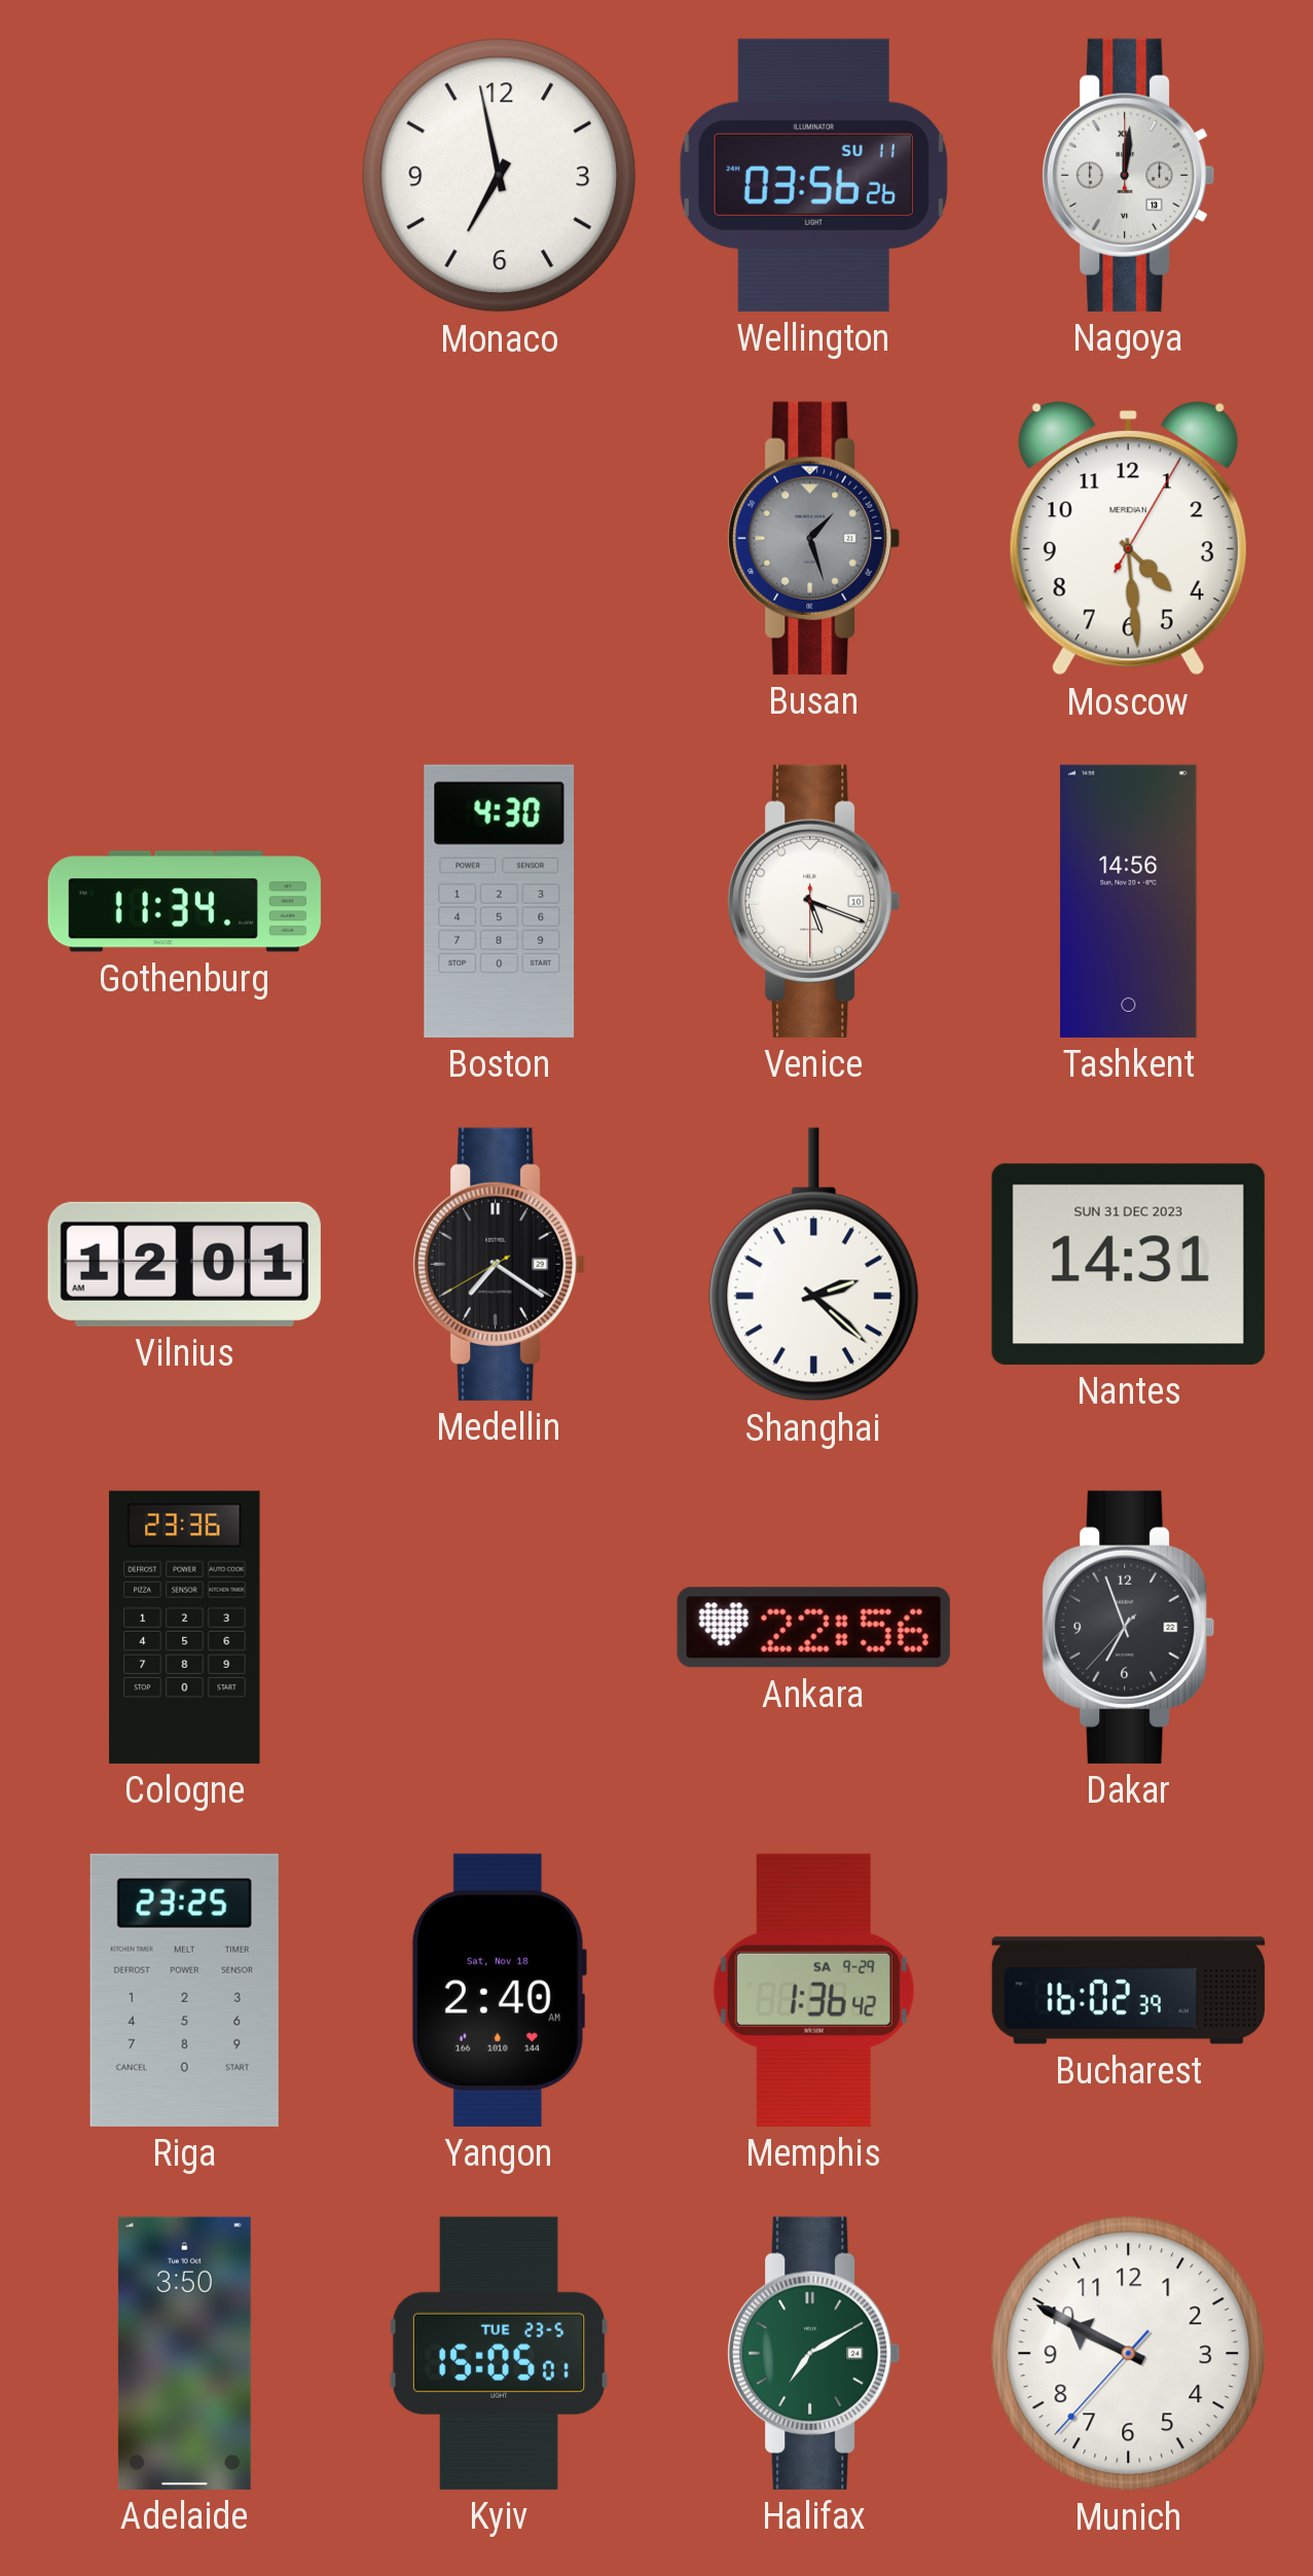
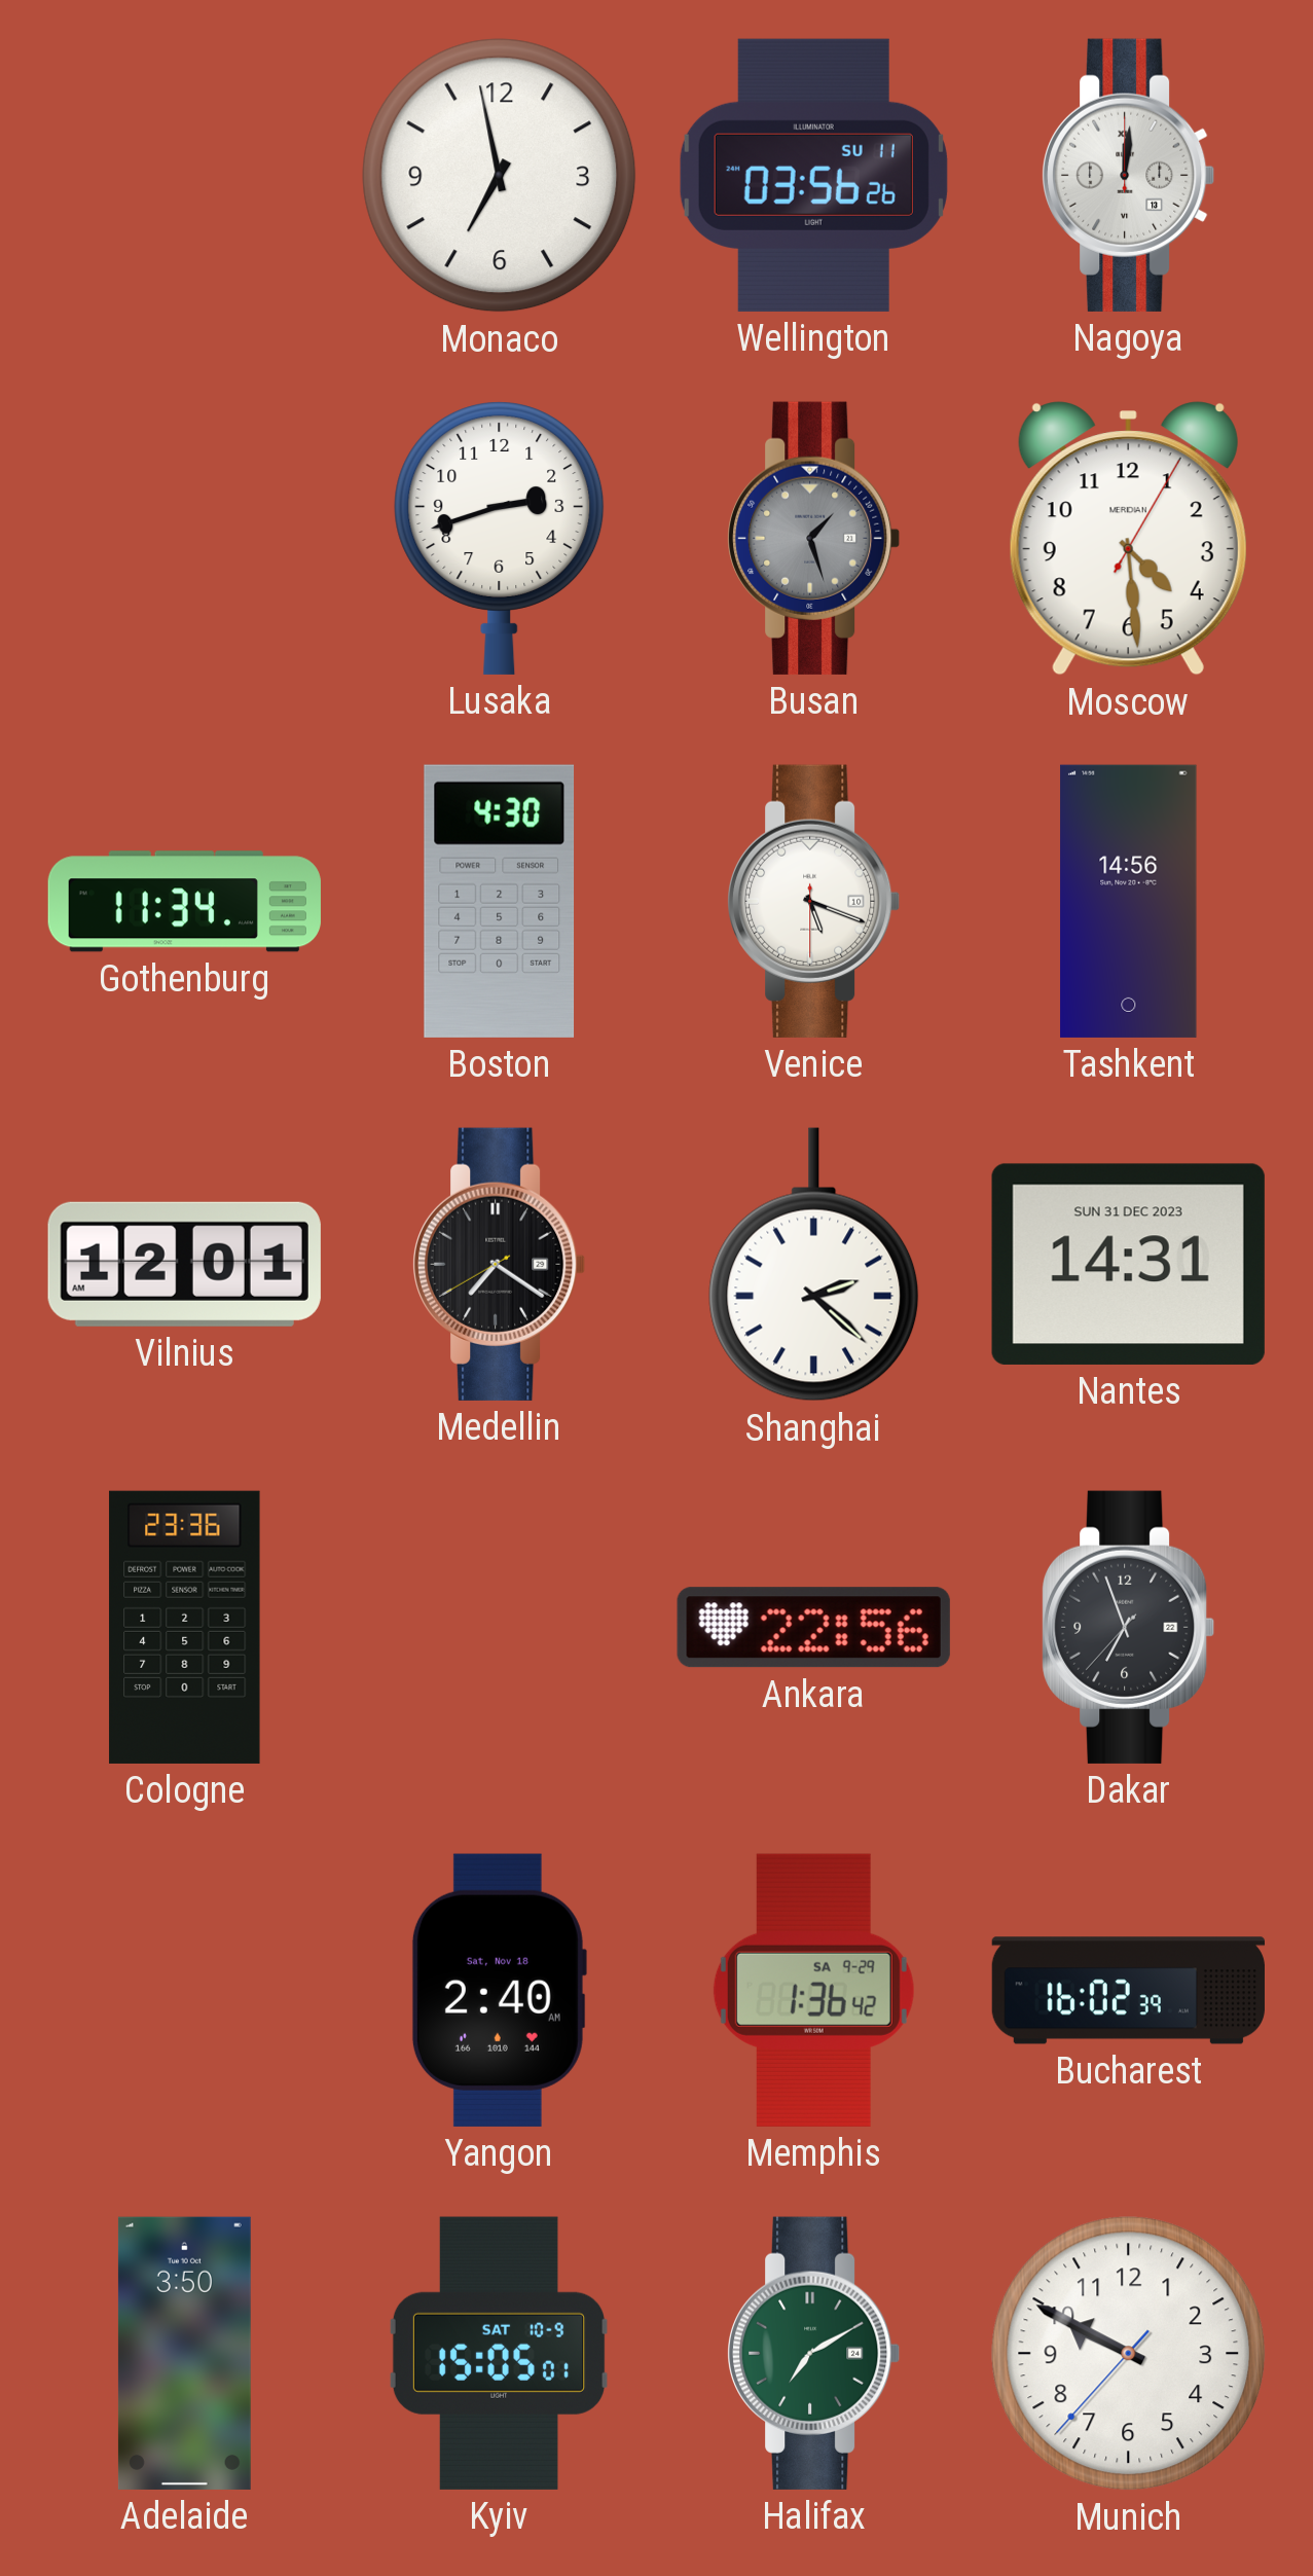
Lusaka: none -> 2:42 (500, 538)
Riga: 23:25 -> none (184, 1990)
Kyiv date: TUE 23-5 -> SAT 10-9 (499, 2353)
